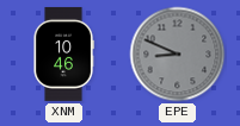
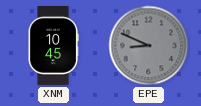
XNM: 10:46 -> 10:45 (53, 45)
